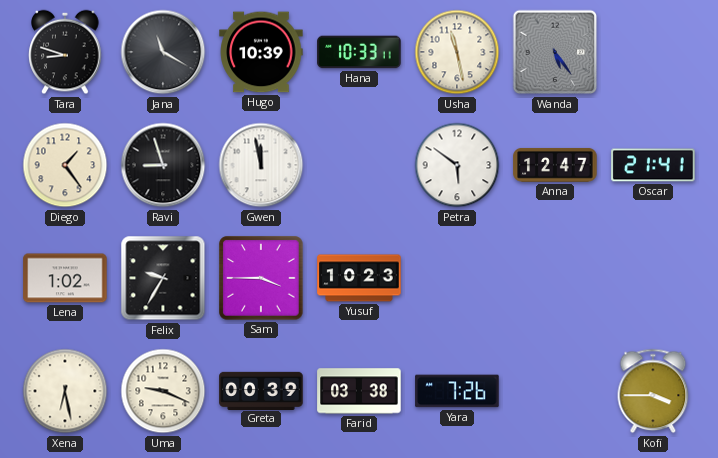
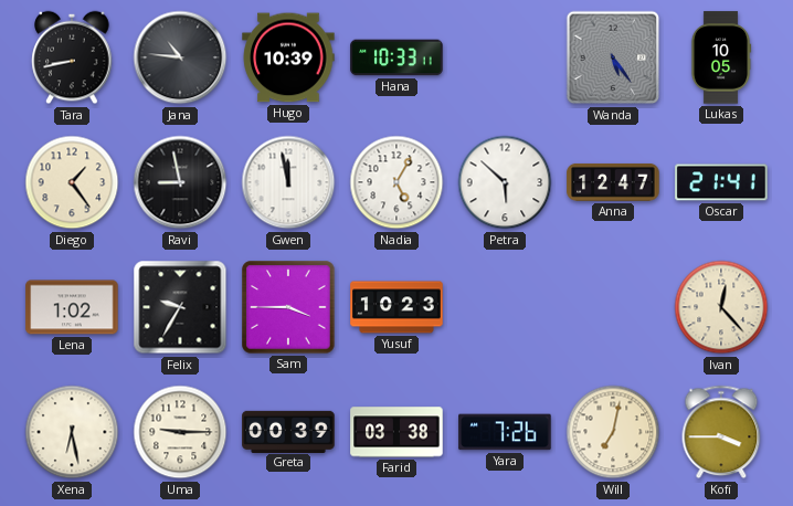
Tara: 8:48 -> 8:43 (72, 57)
Jana: 11:20 -> 10:46 (180, 57)
Usha: 11:28 -> none (457, 52)
Lukas: none -> 10:05 (721, 57)
Ravi: 8:57 -> 8:58 (180, 182)
Nadia: none -> 5:05 (396, 182)
Petra: 5:51 -> 5:52 (505, 182)
Ivan: none -> 12:23 (721, 307)
Uma: 9:19 -> 9:15 (180, 432)
Will: none -> 7:02 (613, 432)
